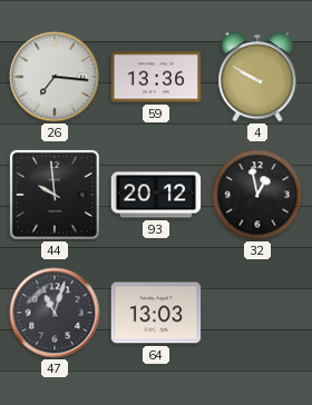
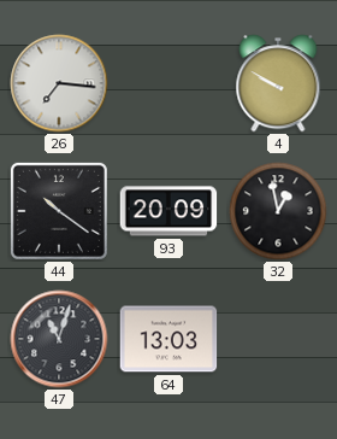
59: 13:36 -> none (156, 77)
44: 9:59 -> 10:21 (59, 211)
93: 20:12 -> 20:09 (168, 211)
